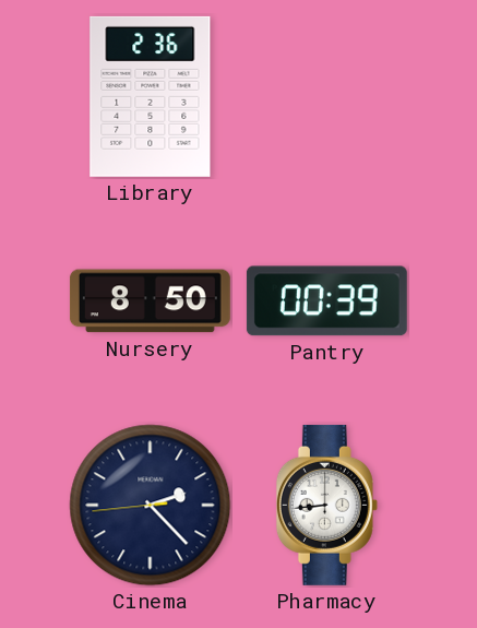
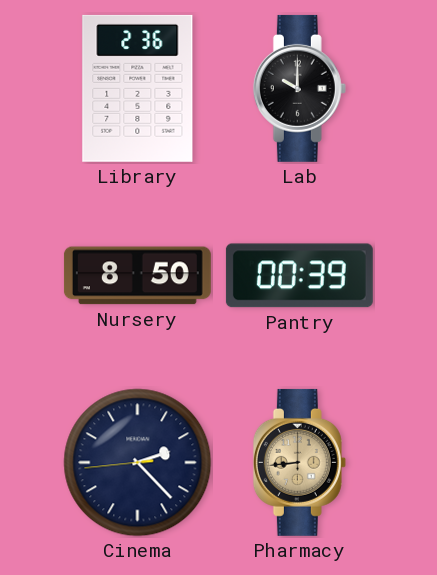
Lab: none -> 10:00 (299, 88)
Pharmacy dial: white -> champagne (299, 462)
